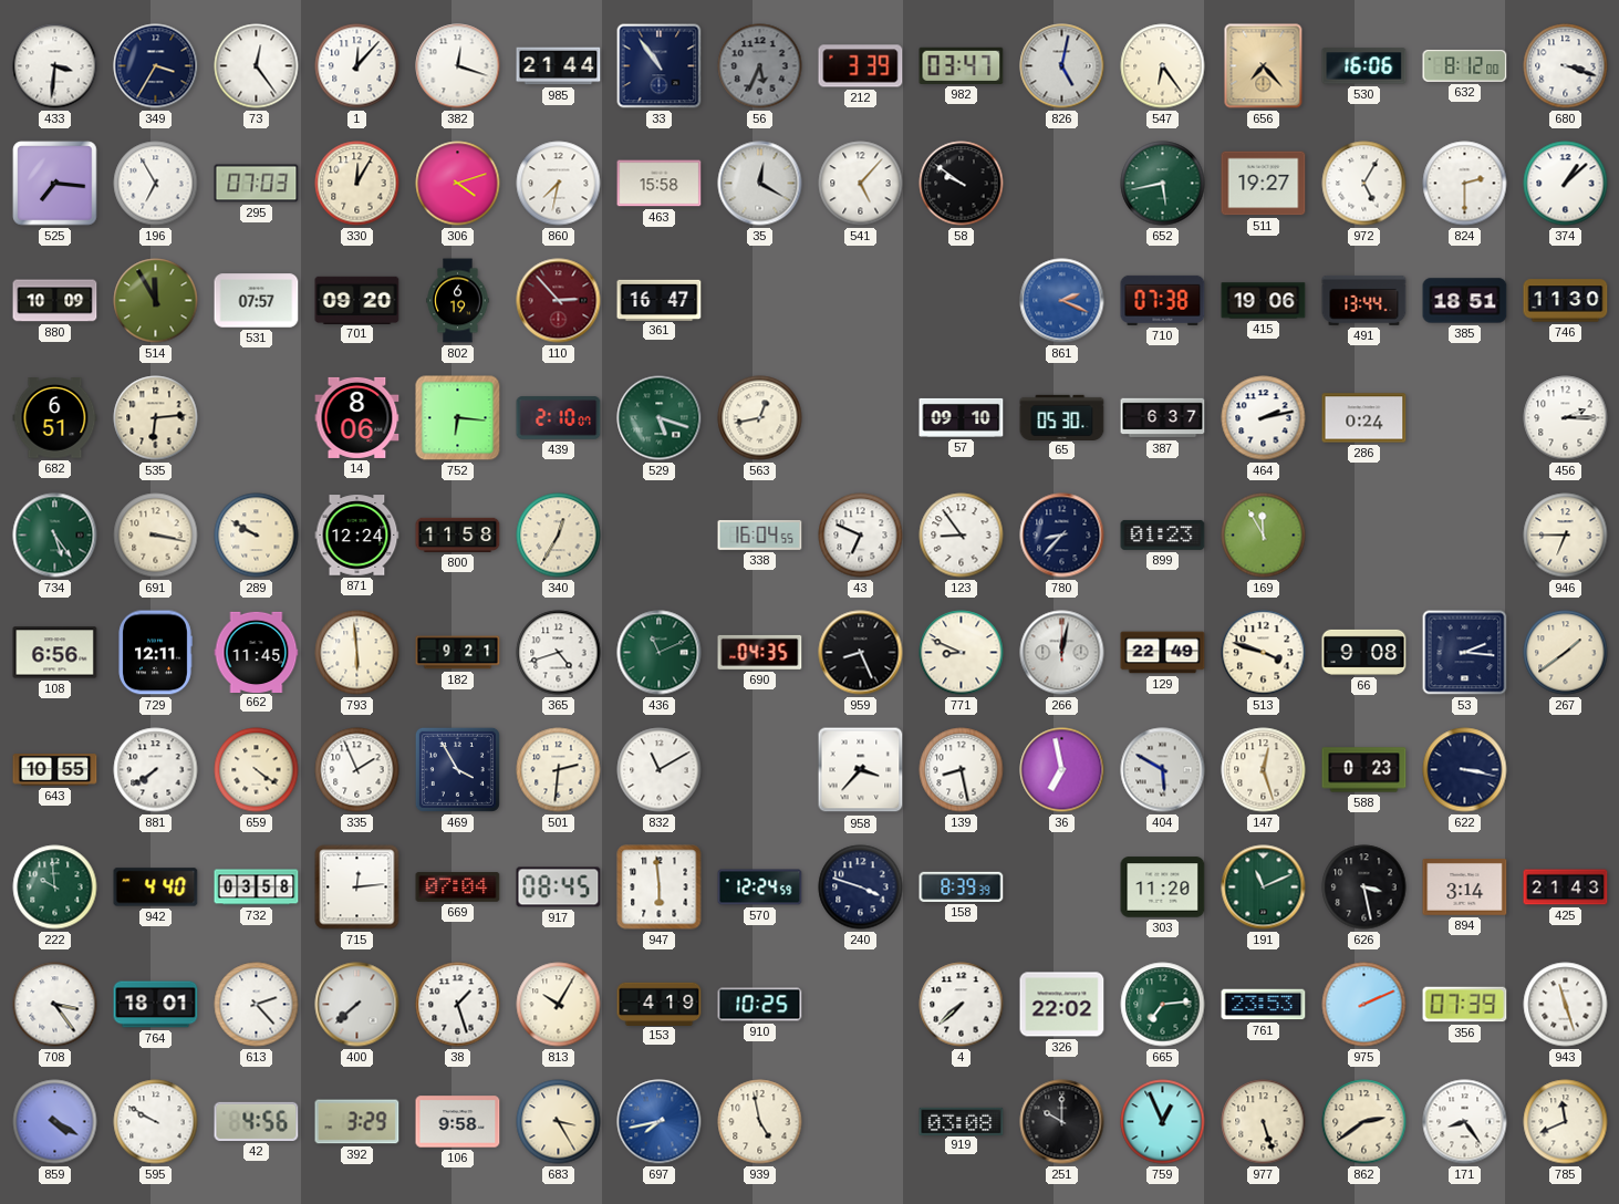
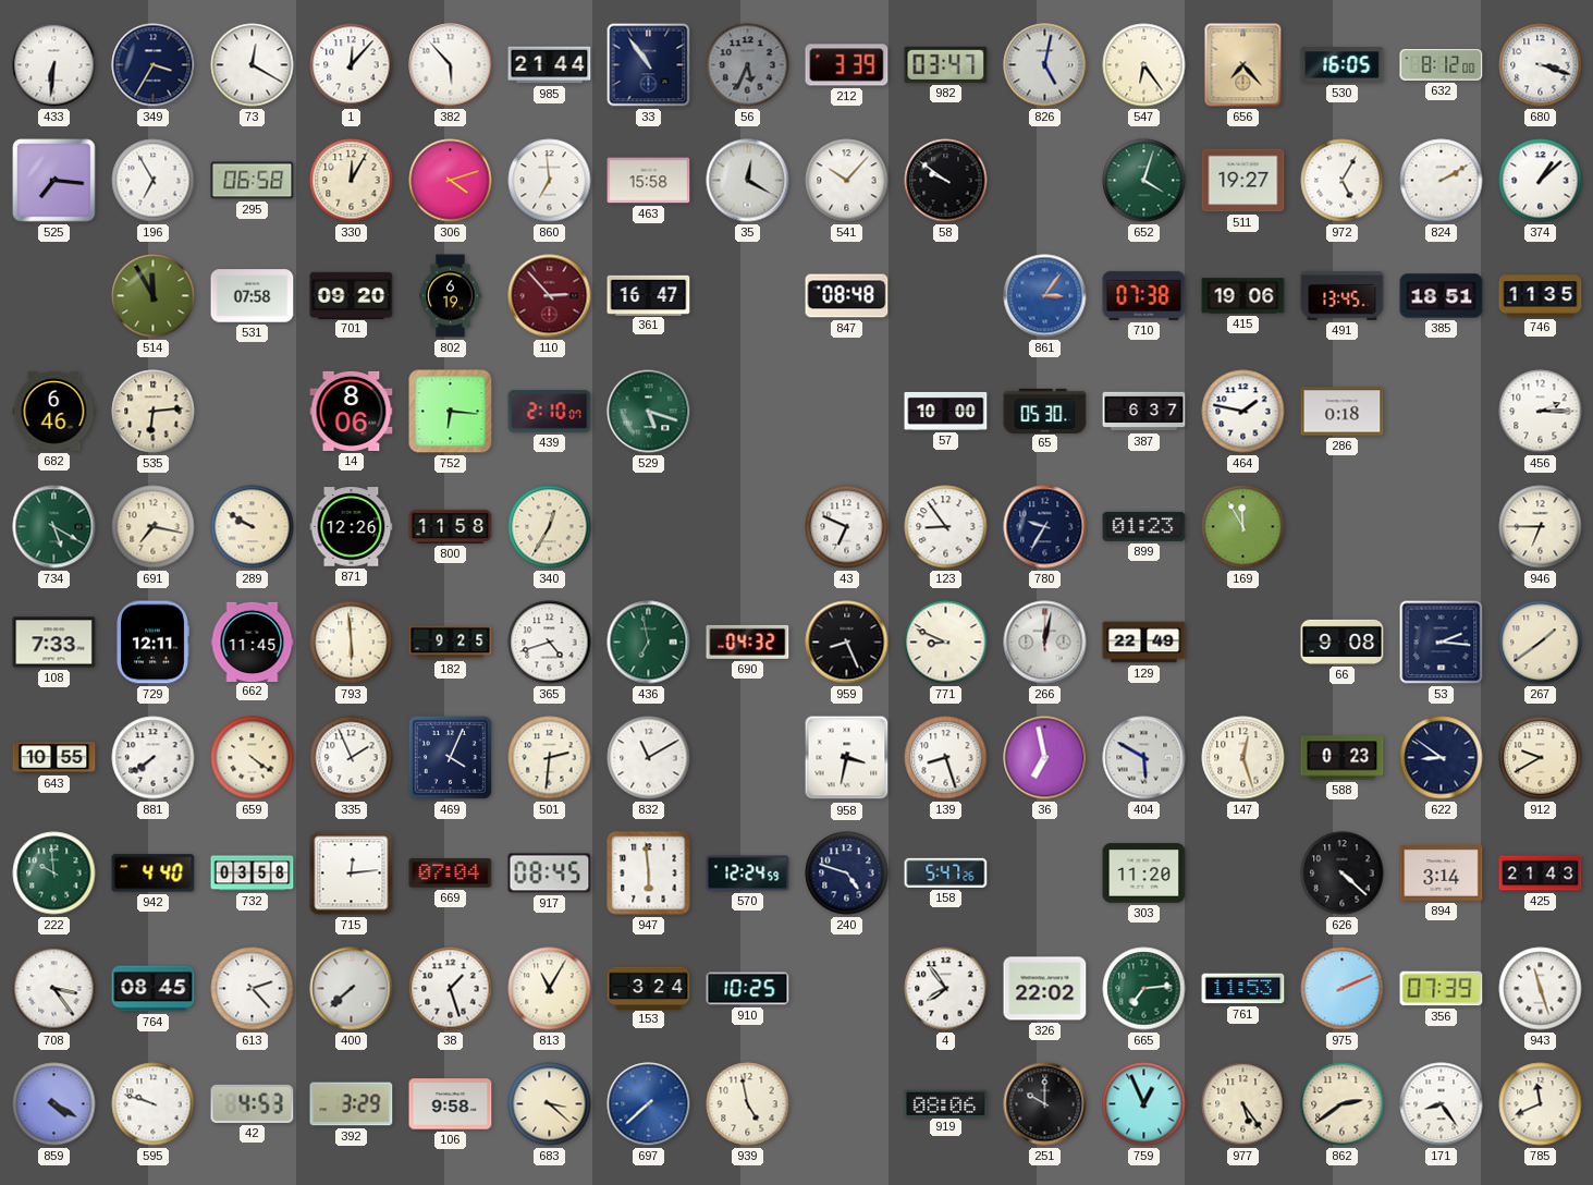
433: 3:31 -> 6:31 (54, 65)
73: 12:24 -> 12:20 (253, 65)
382: 12:18 -> 5:53 (451, 65)
530: 16:06 -> 16:05 (1343, 65)
295: 07:03 -> 06:58 (253, 181)
860: 7:32 -> 6:59 (550, 181)
541: 5:07 -> 10:07 (847, 181)
652: 5:43 -> 4:03 (1144, 181)
824: 2:30 -> 2:10 (1442, 181)
880: 10:09 -> none (55, 301)
531: 07:57 -> 07:58 (253, 296)
847: none -> 08:48 (847, 296)
861: 2:19 -> 3:06 (1045, 296)
491: 13:44 -> 13:45 (1343, 296)
746: 11:30 -> 11:35 (1541, 296)
682: 6:51 -> 6:46 (54, 412)
563: 12:43 -> none (760, 418)
57: 09:10 -> 10:00 (946, 411)
464: 2:13 -> 1:47 (1243, 412)
286: 0:24 -> 0:18 (1343, 412)
734: 5:24 -> 5:20 (54, 527)
691: 3:17 -> 7:17 (154, 527)
871: 12:24 -> 12:26 (352, 527)
338: 16:04 -> none (760, 534)
780: 8:37 -> 9:35 (1045, 527)
108: 6:56 -> 7:33 (54, 643)
182: 9:21 -> 9:25 (451, 643)
436: 11:11 -> 6:58 (649, 643)
690: 04:35 -> 04:32 (748, 642)
513: 3:48 -> none (1264, 653)
469: 3:55 -> 4:04 (450, 757)
958: 3:37 -> 3:32 (847, 758)
139: 8:28 -> 8:27 (946, 758)
622: 3:17 -> 8:51 (1442, 758)
912: none -> 9:40 (1541, 758)
240: 3:48 -> 4:48 (847, 874)
158: 8:39 -> 5:47 (946, 872)
191: 11:11 -> none (1264, 888)
626: 3:28 -> 4:22 (1343, 874)
764: 18:01 -> 08:45 (154, 989)
813: 10:05 -> 11:05 (550, 989)
153: 4:19 -> 3:24 (649, 988)
4: 7:38 -> 7:54 (946, 989)
761: 23:53 -> 11:53 (1243, 989)
595: 9:50 -> 9:48 (154, 1104)
42: 4:56 -> 4:53 (253, 1103)
683: 3:25 -> 3:22 (550, 1104)
697: 7:43 -> 7:38 (649, 1104)
919: 03:08 -> 08:06 (946, 1103)
977: 5:27 -> 5:24 (1243, 1104)
